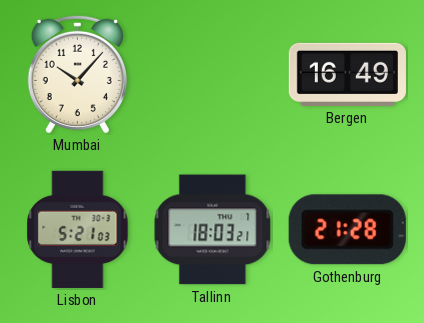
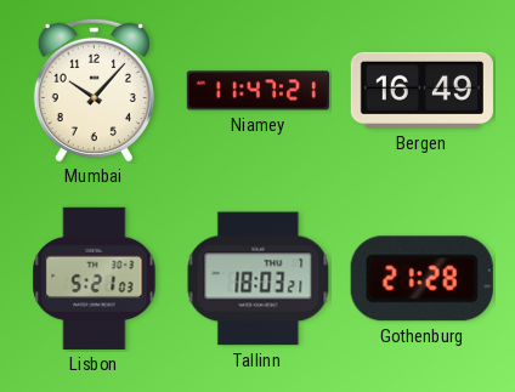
Niamey: none -> 11:47 (257, 91)
